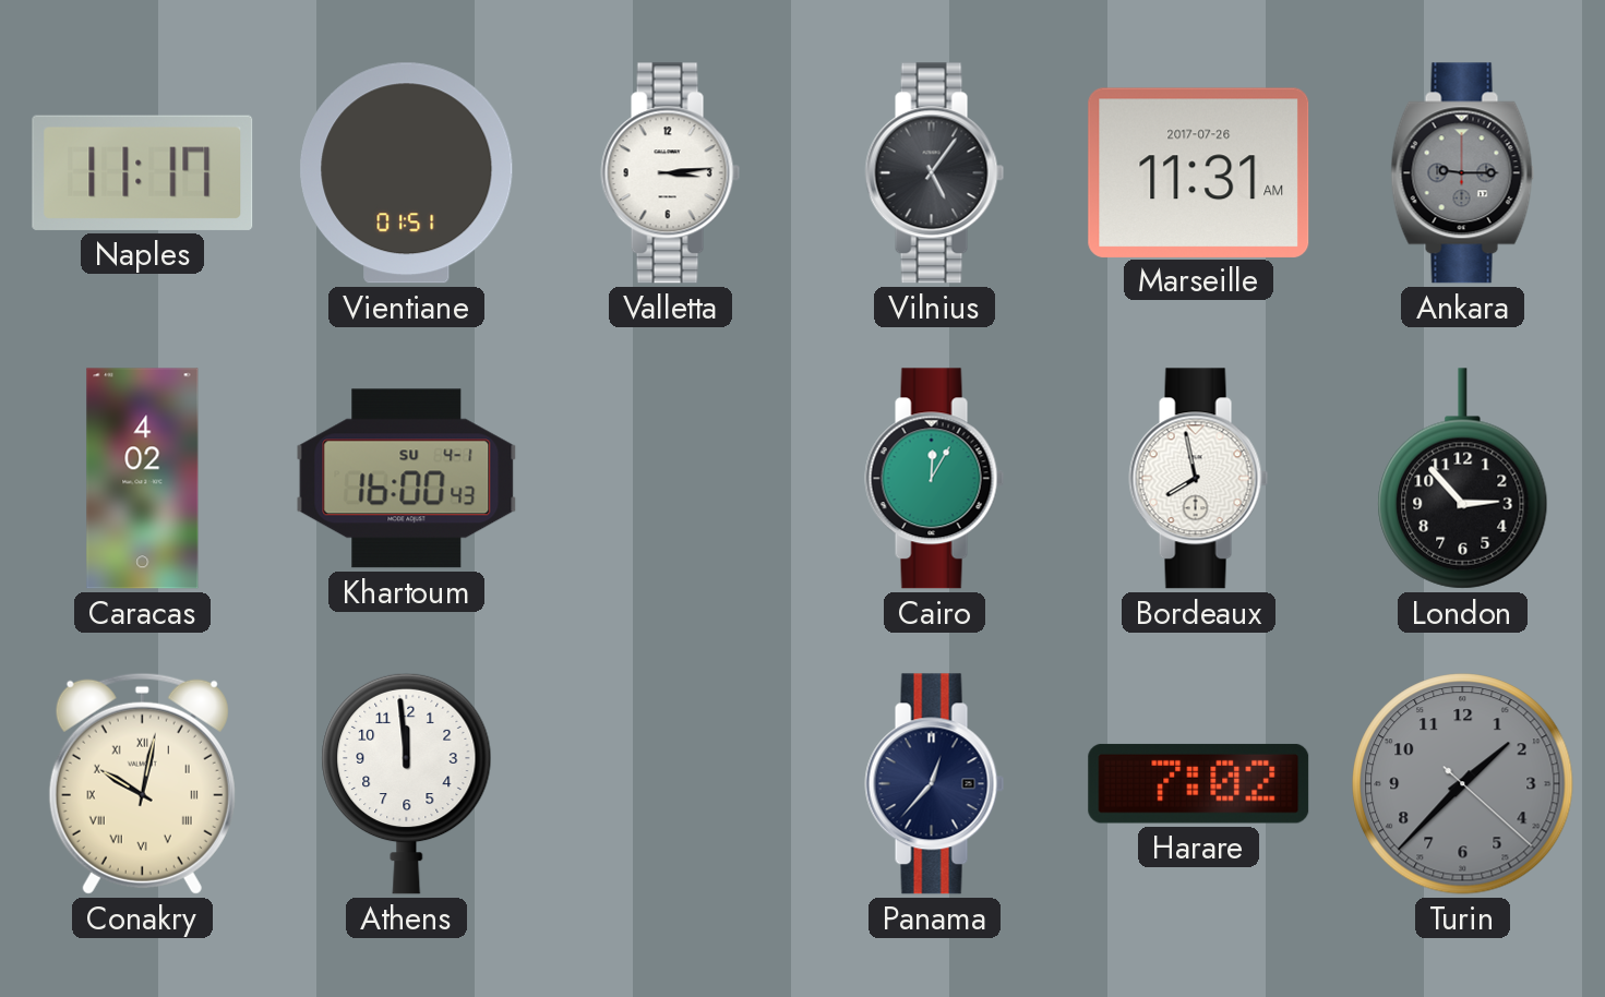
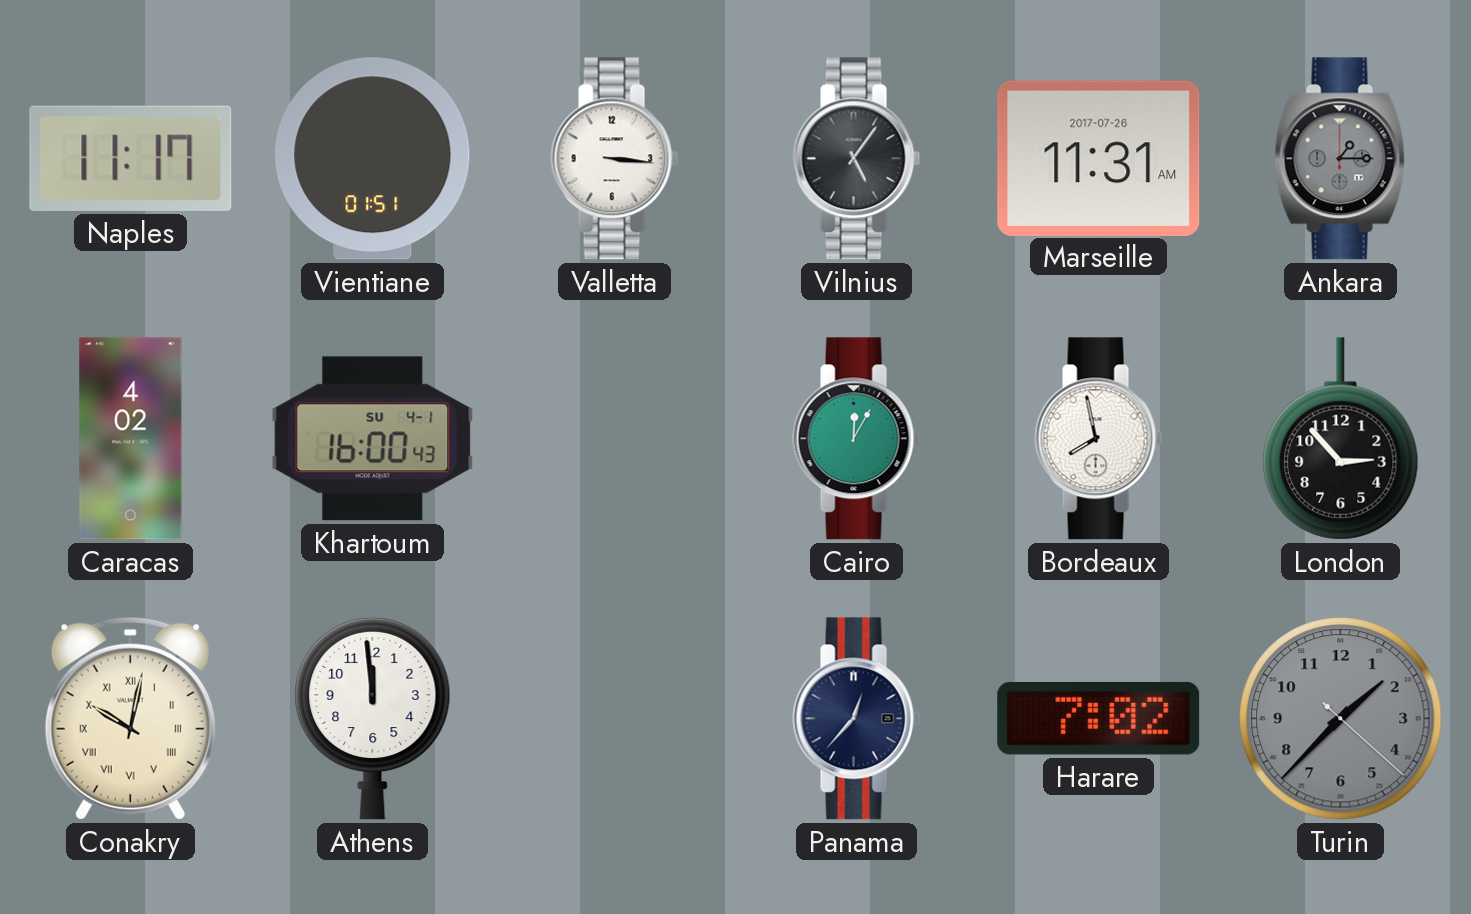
Valletta: 3:14 -> 3:16 (615, 159)
Ankara: 9:15 -> 1:15 (1341, 159)
